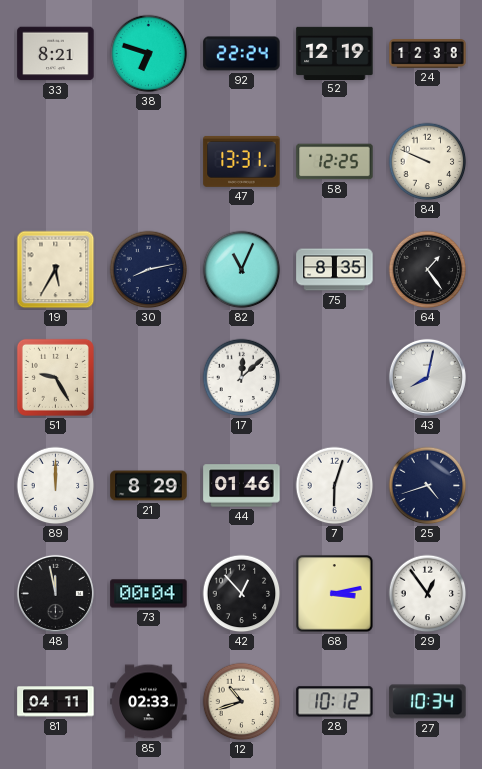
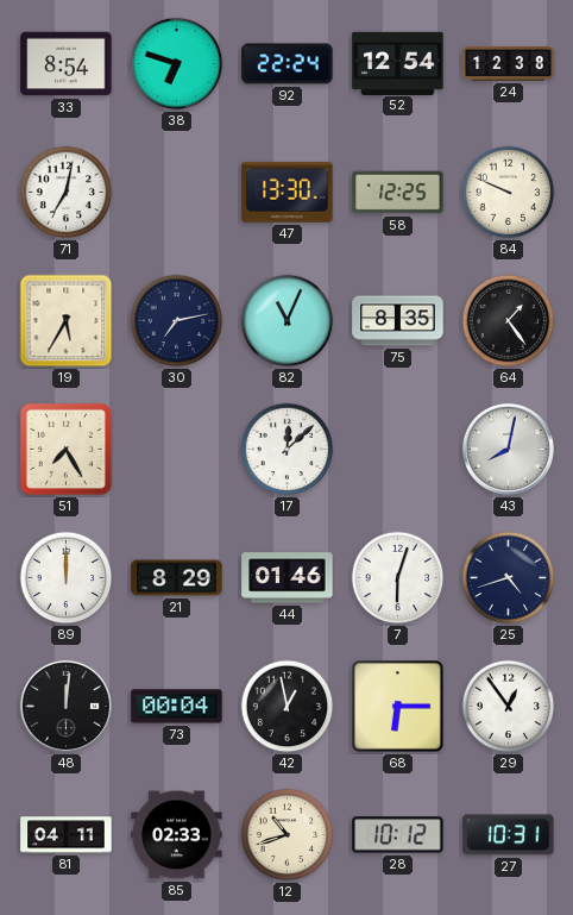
33: 8:21 -> 8:54 (67, 64)
52: 12:19 -> 12:54 (398, 63)
71: none -> 7:02 (67, 193)
47: 13:31 -> 13:30 (288, 192)
30: 8:13 -> 7:13 (177, 321)
51: 9:25 -> 7:25 (65, 449)
48: 11:58 -> 12:01 (65, 706)
42: 12:53 -> 12:58 (288, 707)
68: 3:13 -> 6:15 (398, 707)
27: 10:34 -> 10:31 (509, 835)
